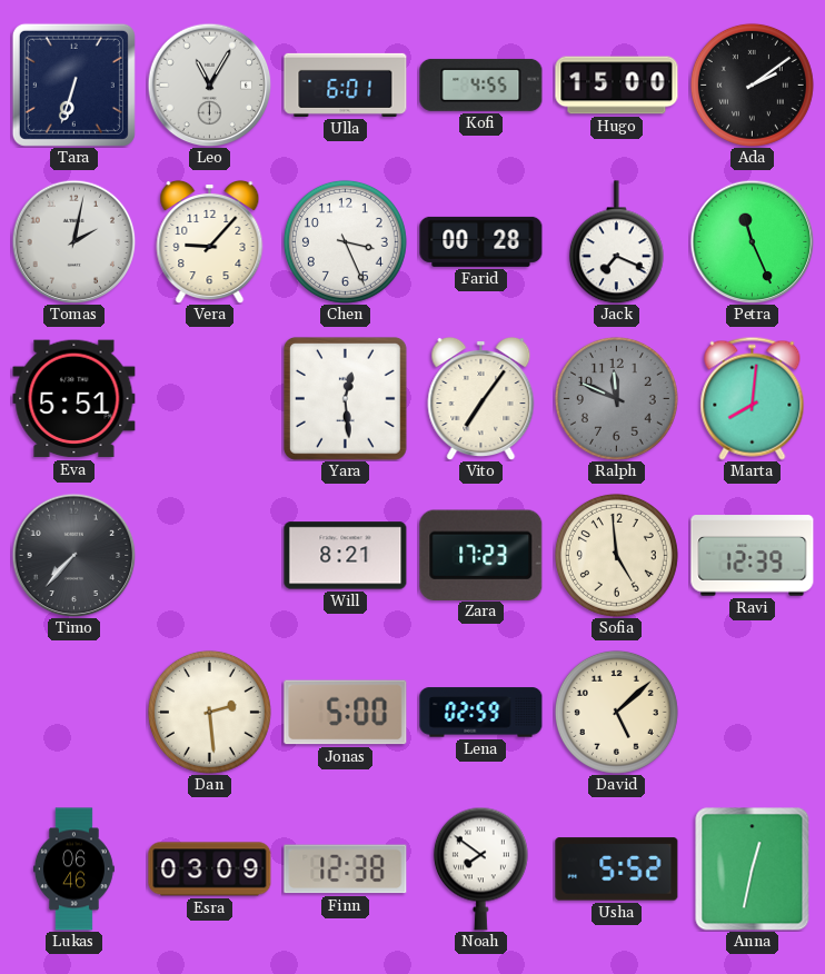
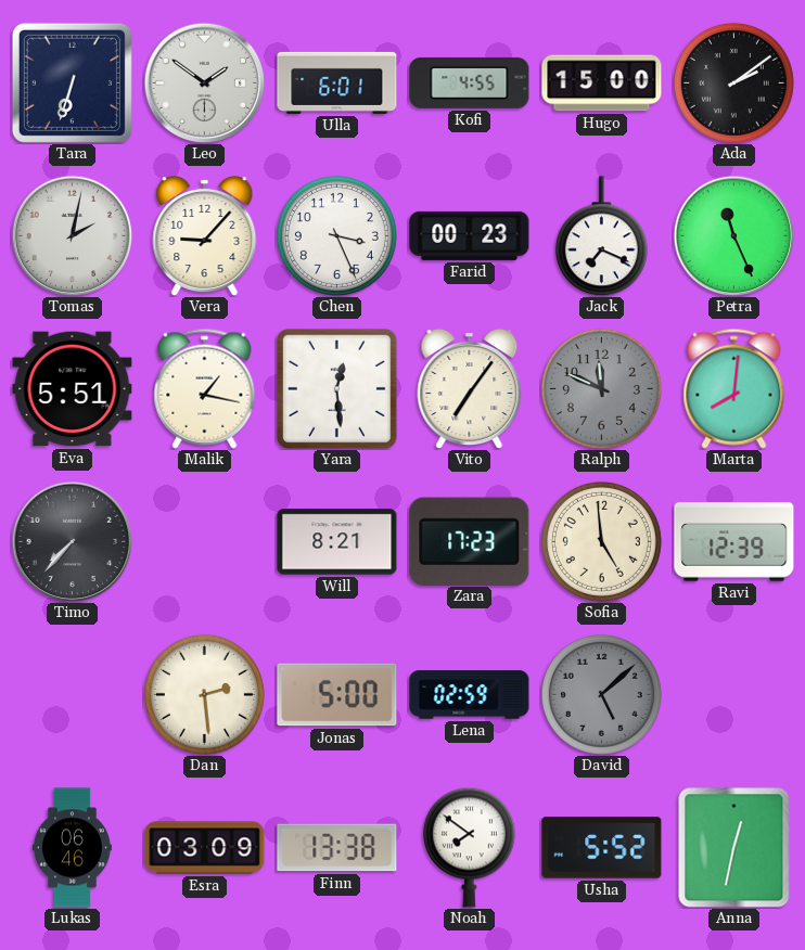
Leo: 11:05 -> 1:51 (204, 82)
Farid: 00:28 -> 00:23 (470, 235)
Malik: none -> 1:17 (205, 388)
David dial: cream -> grey (601, 694)
Finn: 12:38 -> 13:38 (337, 848)
